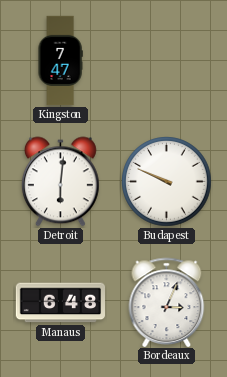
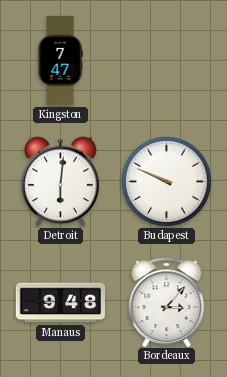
Manaus: 6:48 -> 9:48 (61, 303)
Bordeaux: 3:04 -> 3:07 (167, 302)
